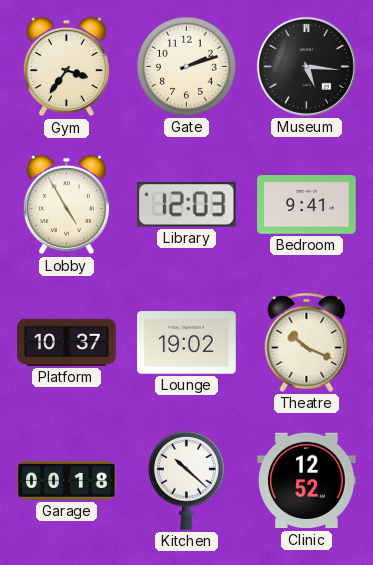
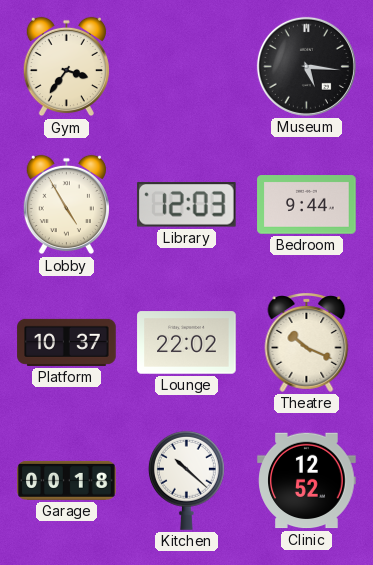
Gate: 2:12 -> none (186, 66)
Bedroom: 9:41 -> 9:44 (307, 205)
Lounge: 19:02 -> 22:02 (187, 343)
